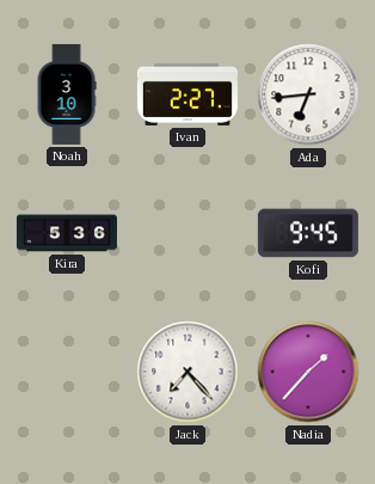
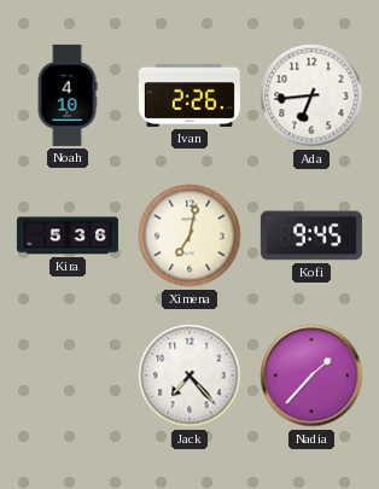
Noah: 3:10 -> 4:10 (68, 95)
Ivan: 2:27 -> 2:26 (189, 95)
Ximena: none -> 7:02 (189, 235)
